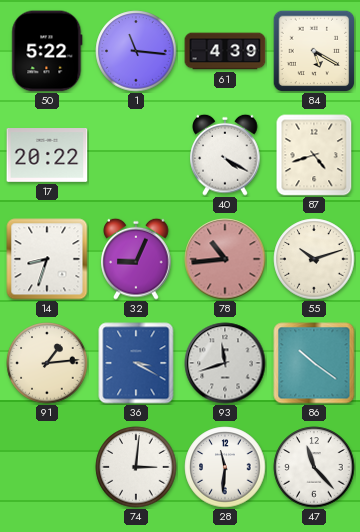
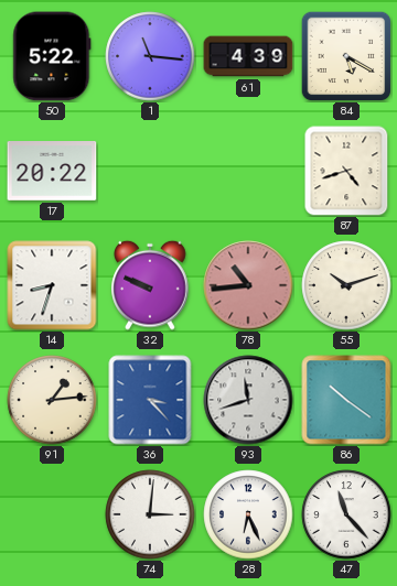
40: 4:20 -> none (225, 155)
32: 9:04 -> 9:49 (150, 285)
36: 3:20 -> 3:23 (150, 400)
28: 11:31 -> 6:26 (248, 514)
